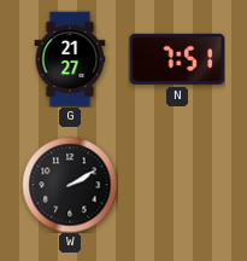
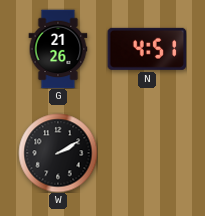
G: 21:27 -> 21:26 (58, 49)
N: 7:51 -> 4:51 (147, 49)
